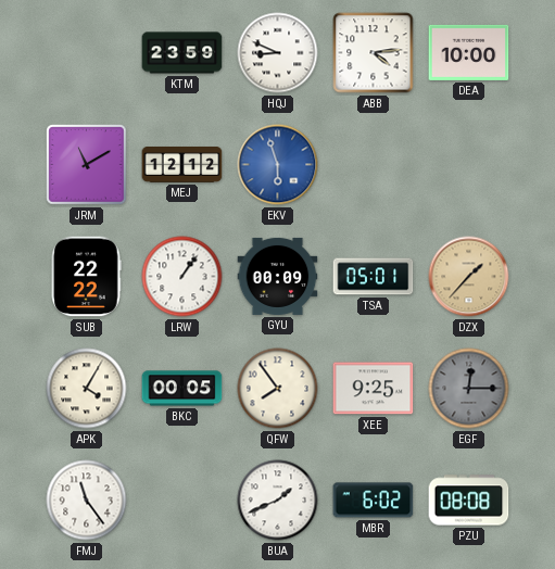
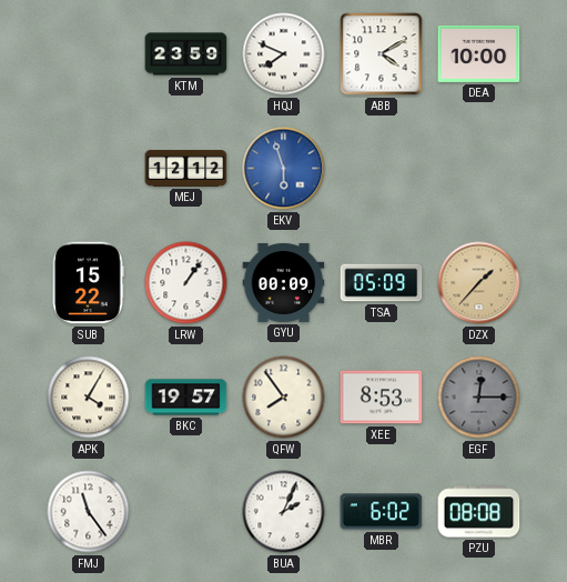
HQJ: 8:49 -> 7:49 (284, 54)
ABB: 4:14 -> 4:10 (382, 54)
JRM: 11:10 -> none (87, 165)
SUB: 22:22 -> 15:22 (88, 283)
TSA: 05:01 -> 05:09 (382, 283)
BKC: 00:05 -> 19:57 (186, 398)
XEE: 9:25 -> 8:53 (382, 398)
BUA: 1:41 -> 2:04 (284, 512)
